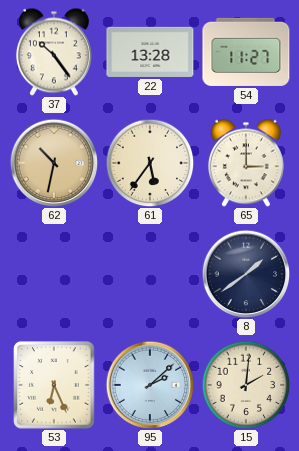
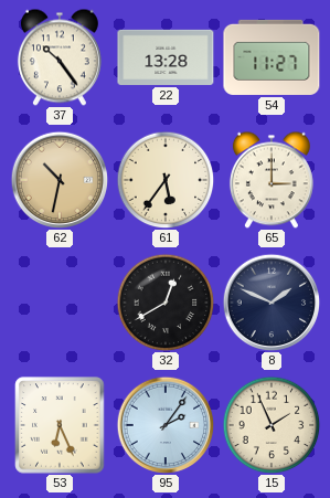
32: none -> 12:40 (166, 303)
8: 1:39 -> 1:49 (272, 303)
95: 2:08 -> 2:06 (166, 425)
15: 2:01 -> 1:56 (272, 425)
